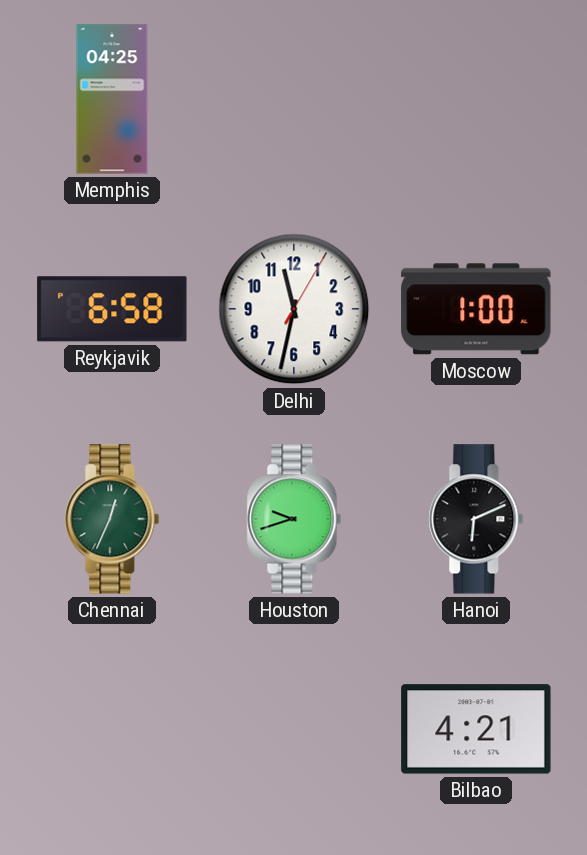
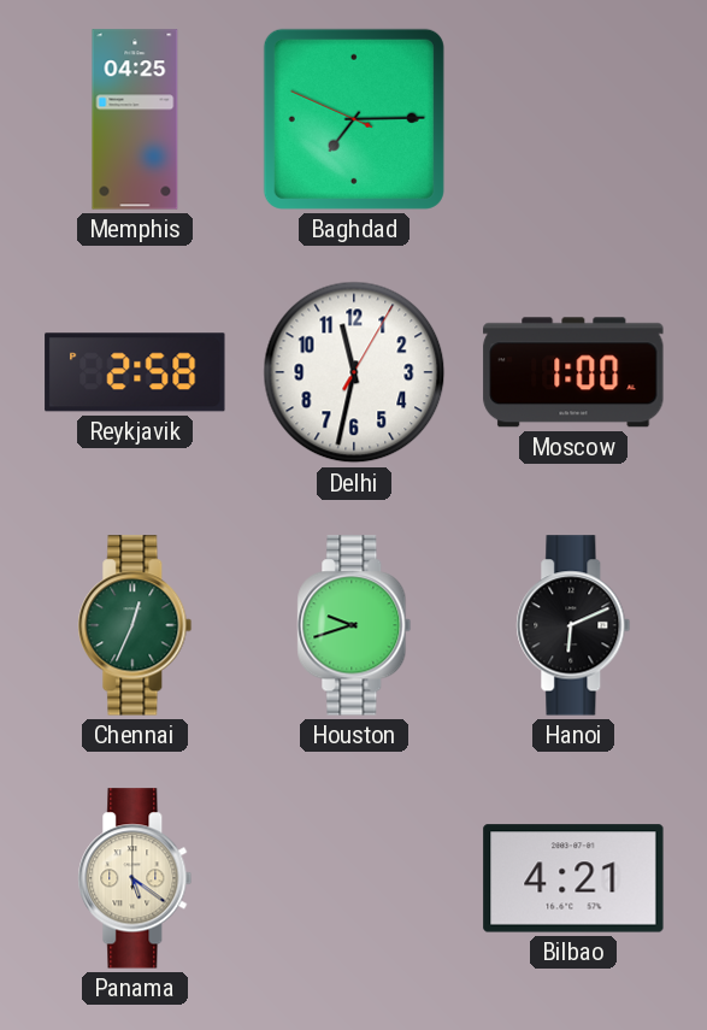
Baghdad: none -> 7:14 (354, 119)
Reykjavik: 6:58 -> 2:58 (135, 372)
Panama: none -> 5:21 (135, 878)
